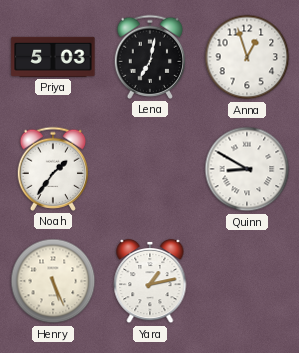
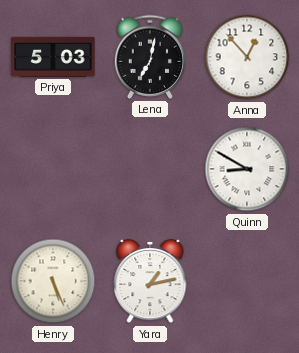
Anna: 12:57 -> 12:53 (247, 57)
Noah: 1:36 -> none (53, 169)
